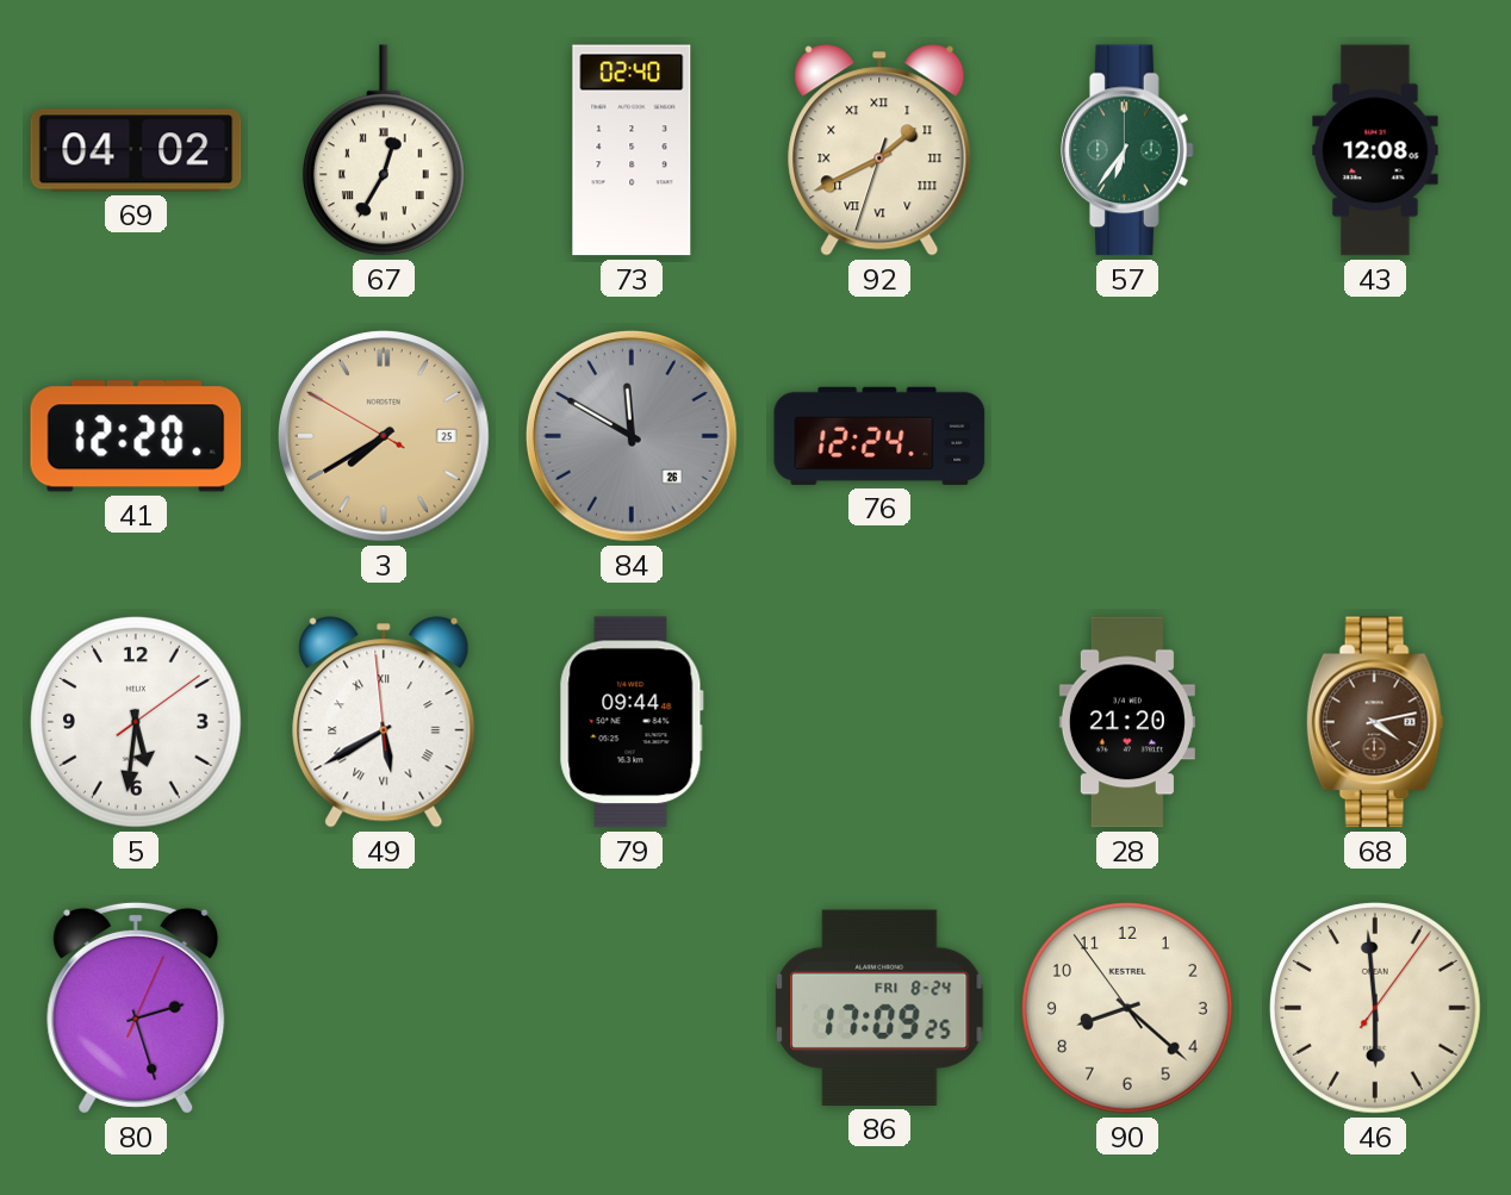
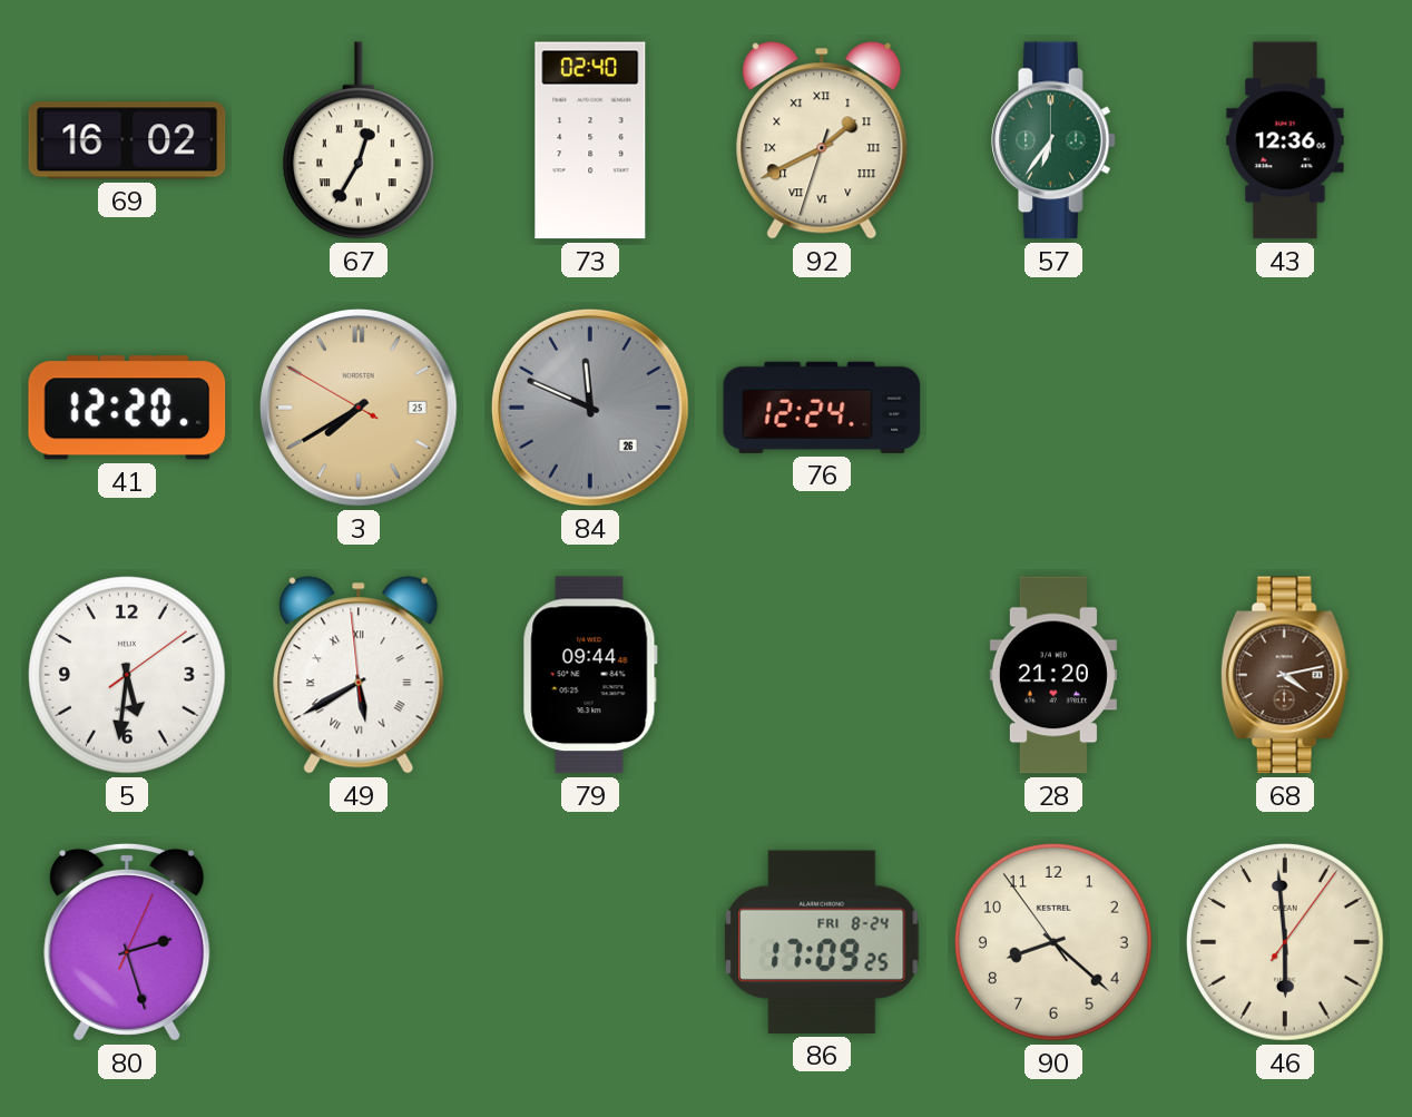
69: 04:02 -> 16:02 (127, 140)
43: 12:08 -> 12:36 (1285, 140)
84: 11:50 -> 11:49 (591, 409)
